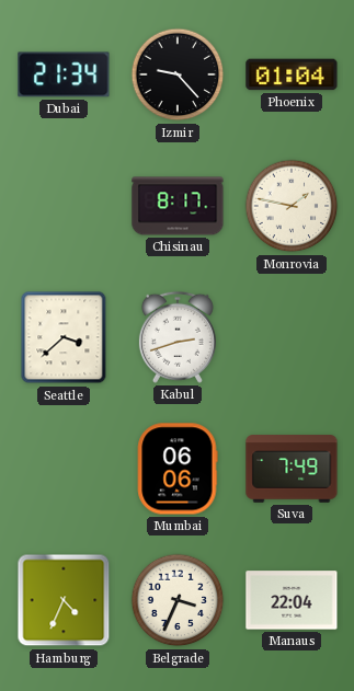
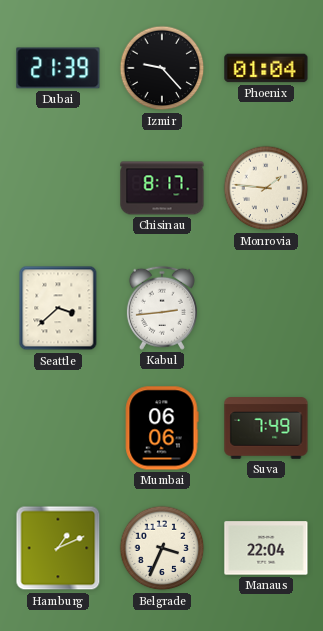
Dubai: 21:34 -> 21:39 (58, 68)
Monrovia: 1:47 -> 1:46 (266, 188)
Kabul: 2:42 -> 2:44 (162, 308)
Hamburg: 4:34 -> 1:11 (58, 548)
